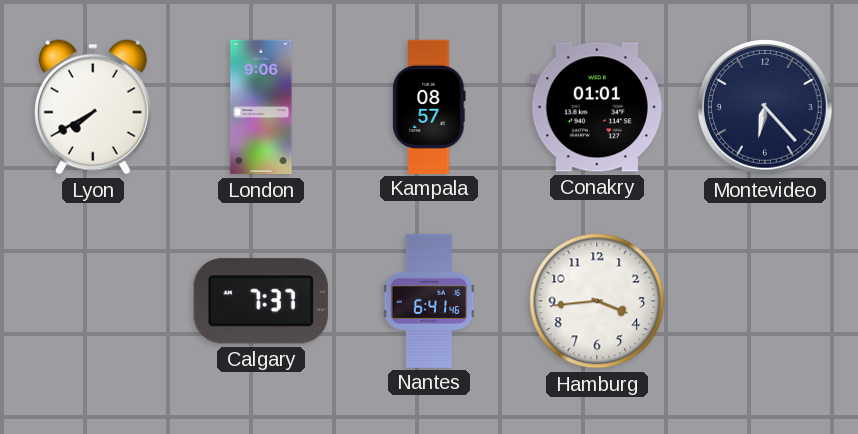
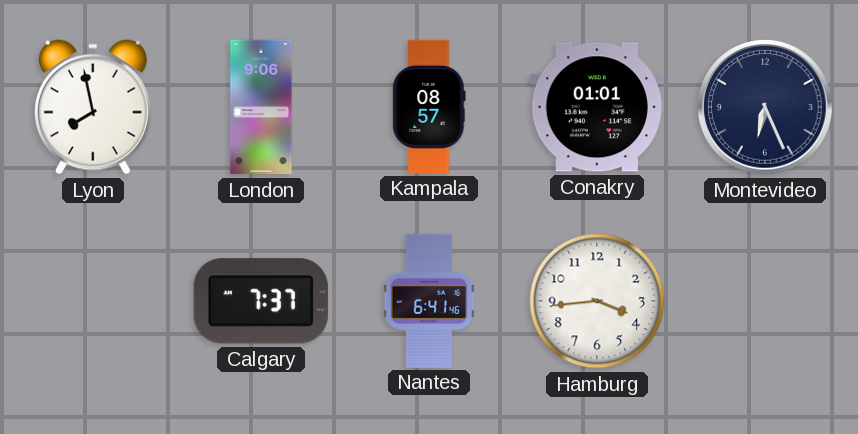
Lyon: 7:40 -> 7:58 (93, 107)
Montevideo: 6:23 -> 6:26 (765, 107)
